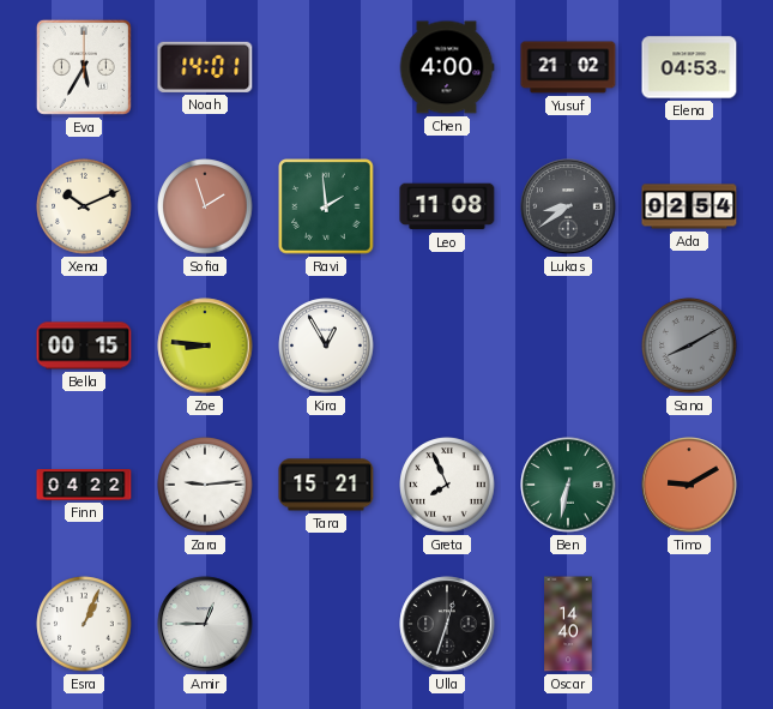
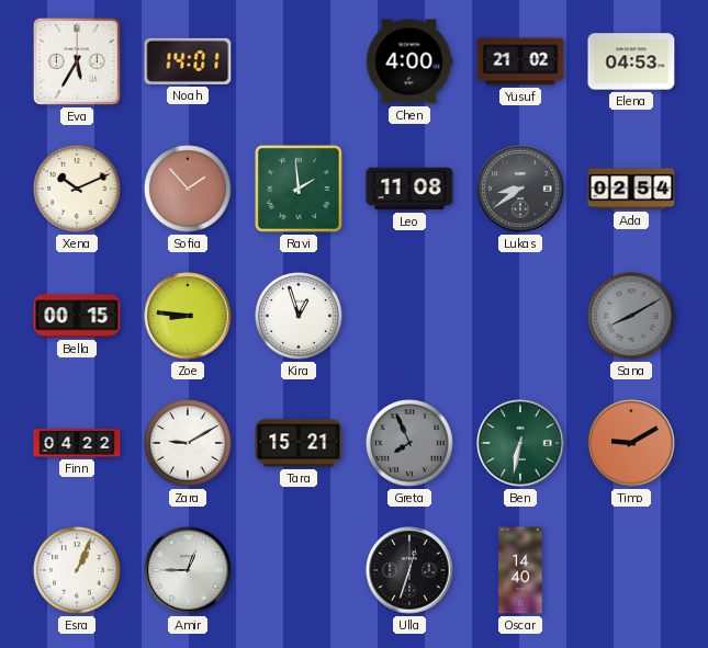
Sofia: 1:57 -> 1:53 (188, 189)
Kira: 12:55 -> 12:57 (299, 316)
Zara: 9:14 -> 9:10 (188, 443)
Greta dial: white -> grey (409, 443)
